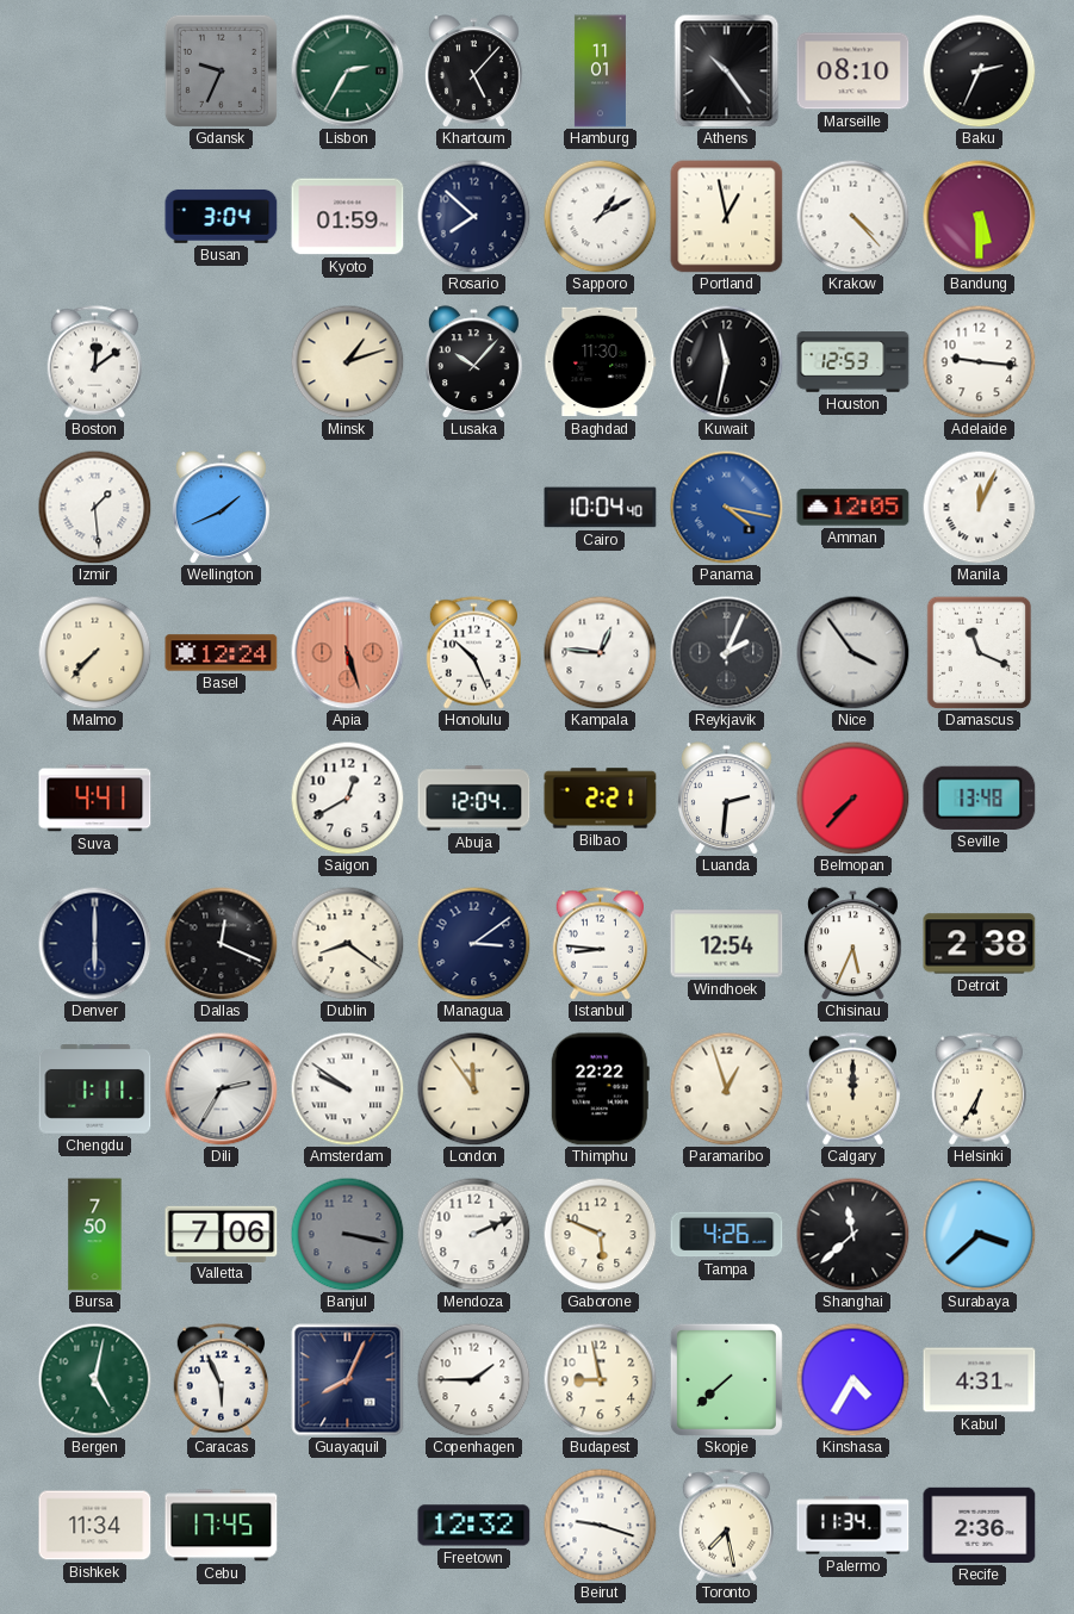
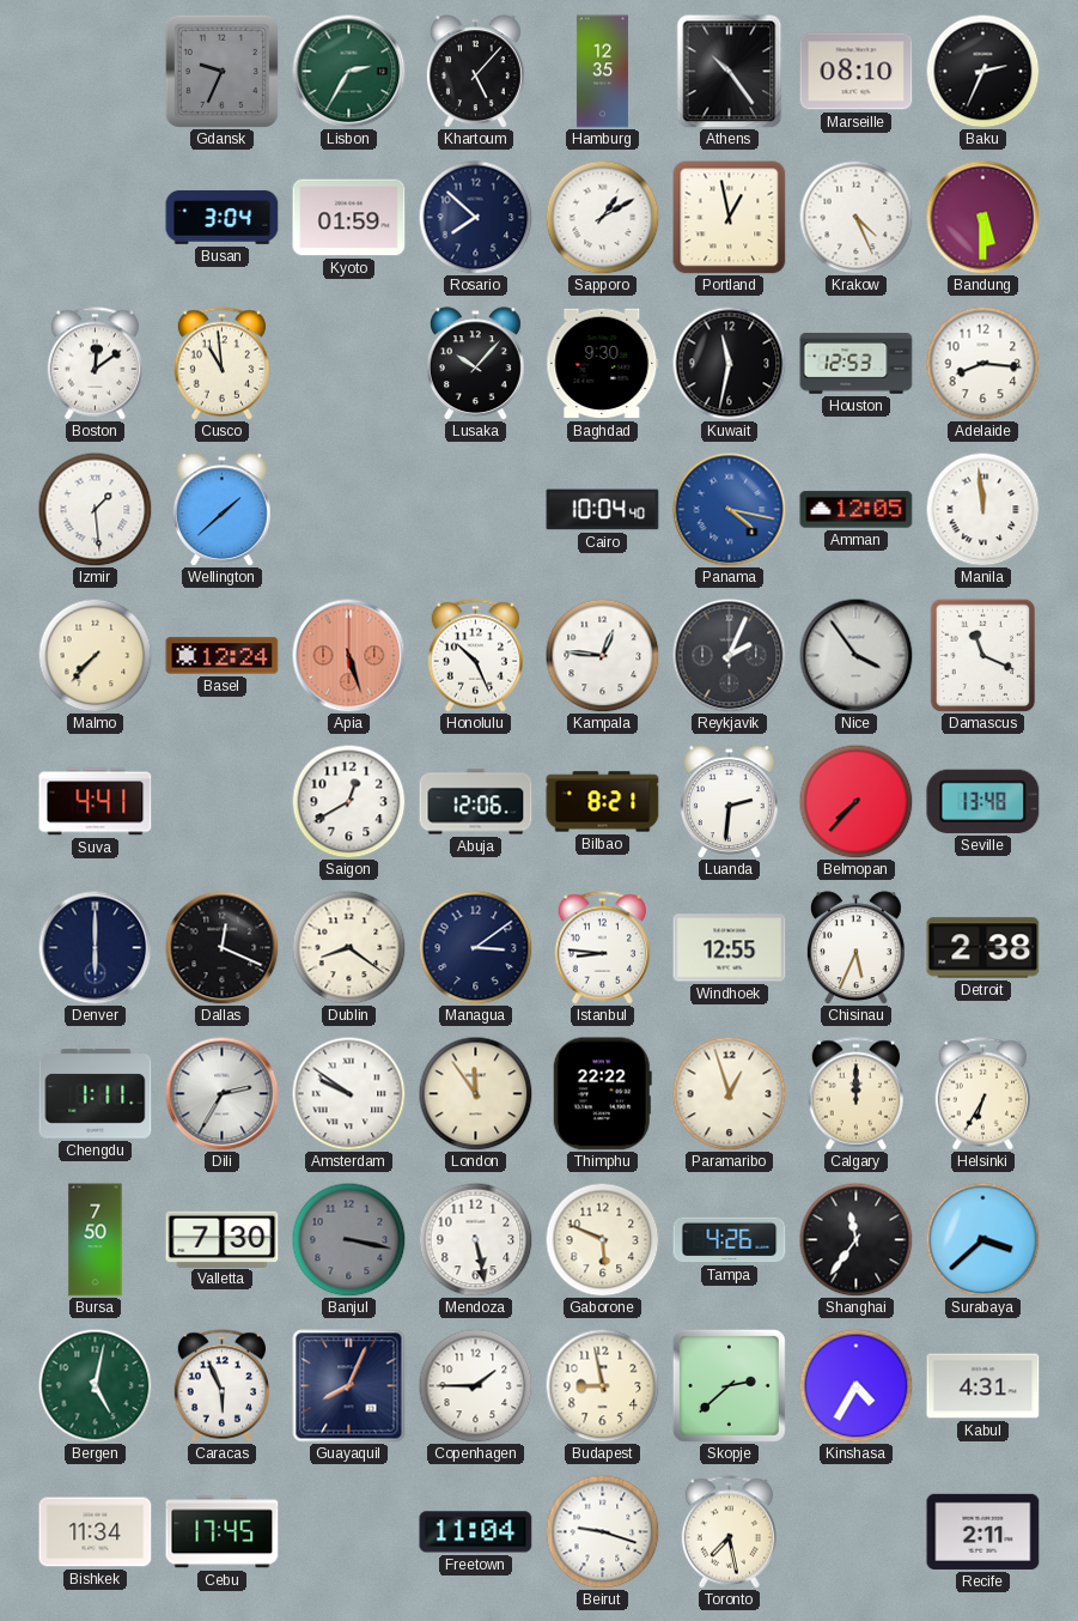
Hamburg: 11:01 -> 12:35 (602, 72)
Krakow: 4:23 -> 4:26 (855, 217)
Cusco: none -> 10:59 (221, 364)
Minsk: 1:12 -> none (347, 361)
Baghdad: 11:30 -> 9:30 (603, 364)
Adelaide: 9:16 -> 8:16 (982, 363)
Wellington: 1:41 -> 1:38 (221, 510)
Manila: 12:04 -> 11:59 (982, 509)
Abuja: 12:04 -> 12:06 (476, 802)
Bilbao: 2:21 -> 8:21 (603, 802)
Windhoek: 12:54 -> 12:55 (730, 948)
Valletta: 7:06 -> 7:30 (223, 1239)
Mendoza: 2:11 -> 5:28 (475, 1239)
Shanghai: 11:38 -> 11:36 (855, 1239)
Skopje: 7:38 -> 2:38 (729, 1385)
Freetown: 12:32 -> 11:04 (476, 1532)
Palermo: 11:34 -> none (853, 1526)
Recife: 2:36 -> 2:11 (983, 1531)
